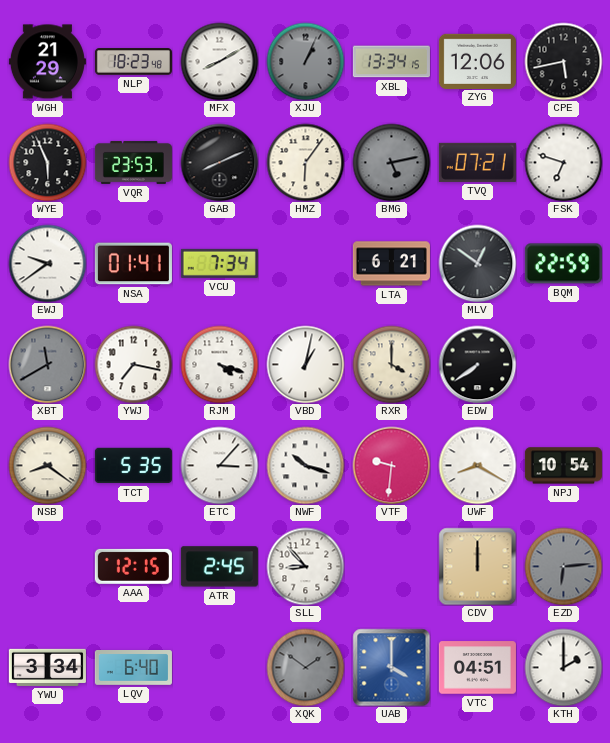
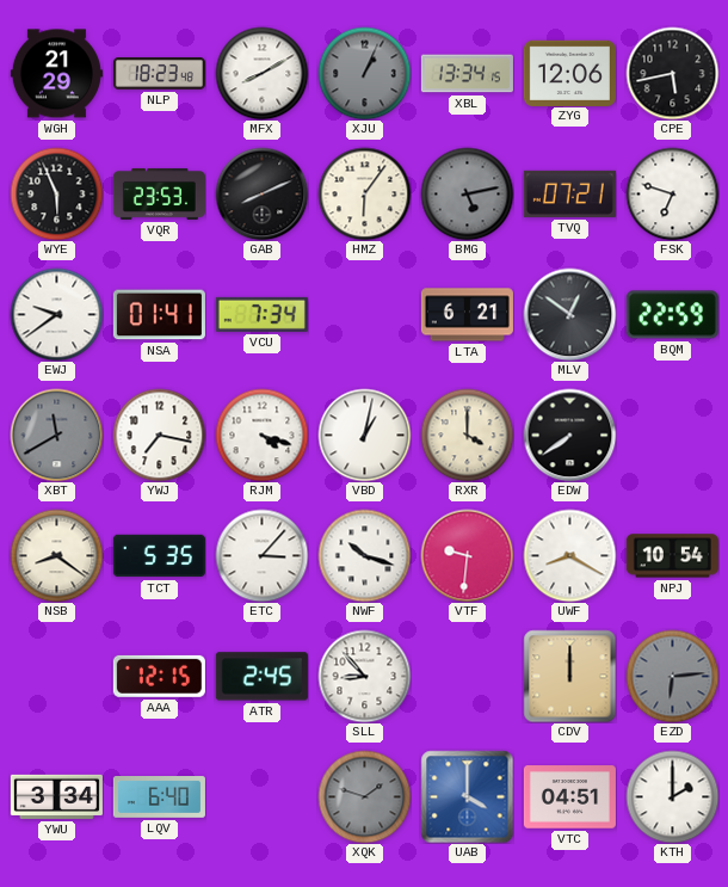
XQK: 1:51 -> 1:48 (364, 796)
